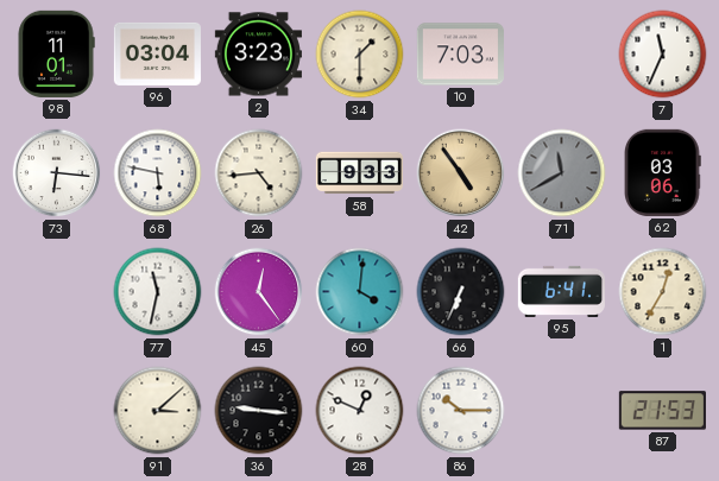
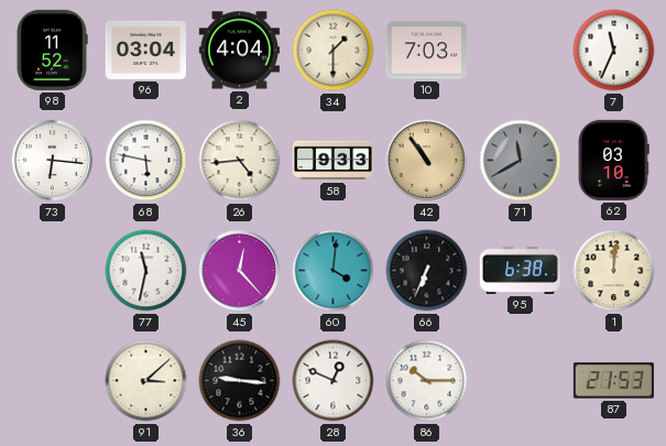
98: 11:01 -> 11:52 (52, 50)
2: 3:23 -> 4:04 (239, 51)
42: 4:54 -> 10:54 (427, 161)
62: 03:06 -> 03:10 (614, 160)
45: 12:24 -> 12:23 (240, 271)
95: 6:41 -> 6:38 (520, 270)
1: 12:35 -> 12:01 (614, 271)
